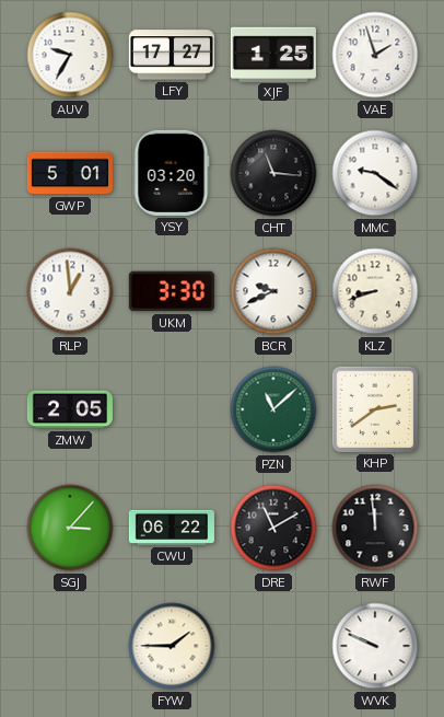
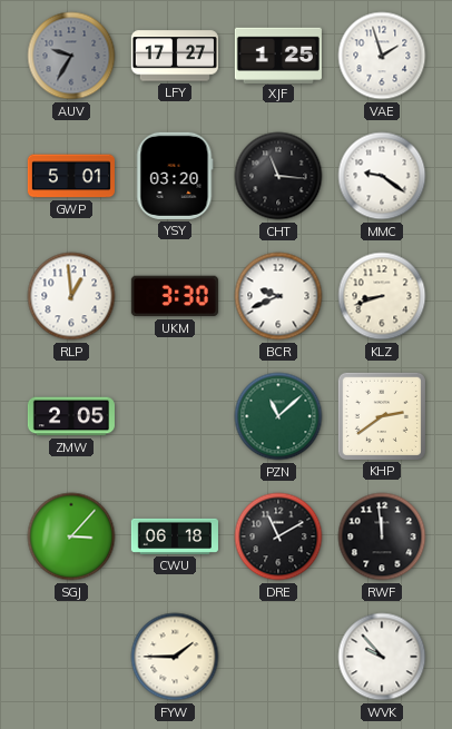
AUV dial: white -> grey (71, 56)
CWU: 06:22 -> 06:18 (175, 536)
WVK: 9:49 -> 9:53 (382, 657)
